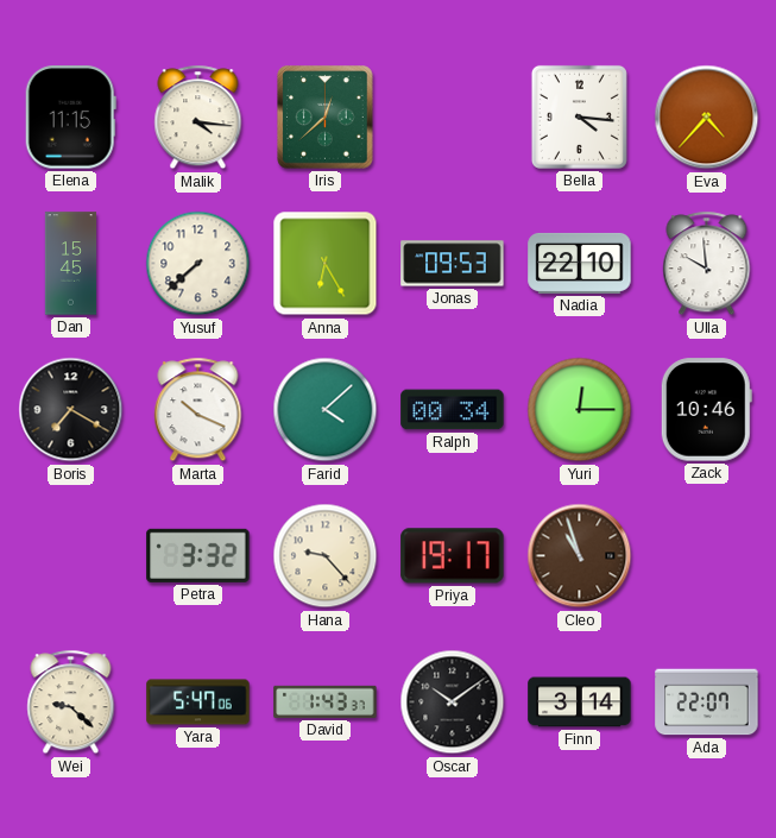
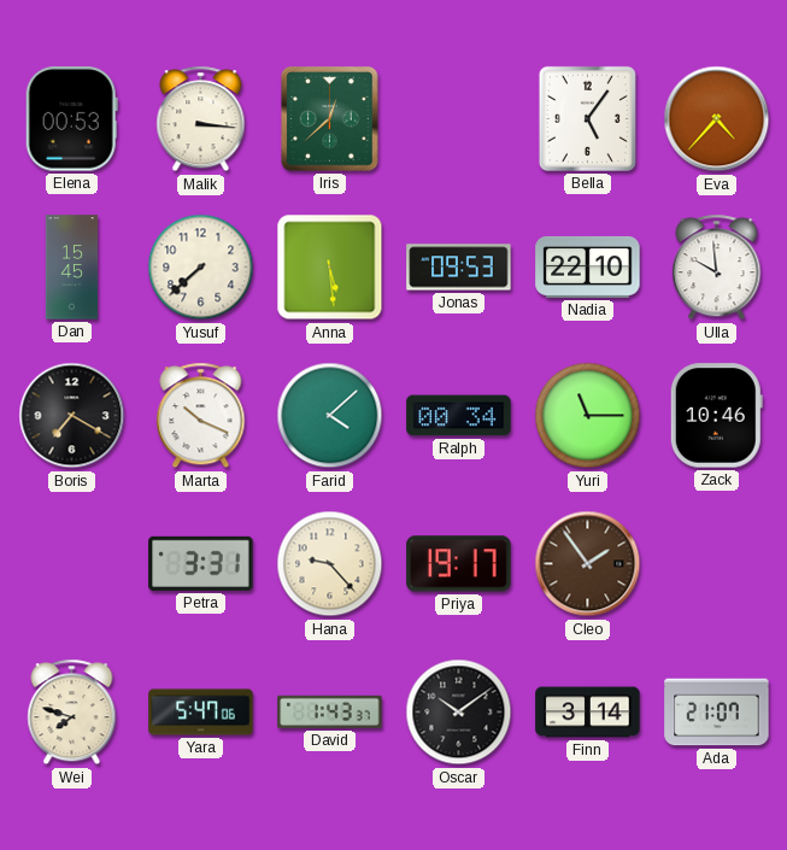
Elena: 11:15 -> 00:53 (71, 119)
Malik: 4:16 -> 3:16 (201, 119)
Bella: 4:16 -> 5:06 (587, 118)
Anna: 6:25 -> 5:29 (330, 268)
Yuri: 12:15 -> 11:15 (588, 416)
Petra: 3:32 -> 3:31 (201, 563)
Cleo: 10:57 -> 1:54 (588, 564)
Wei: 9:22 -> 7:48 (72, 713)
Ada: 22:07 -> 21:07 (717, 713)
